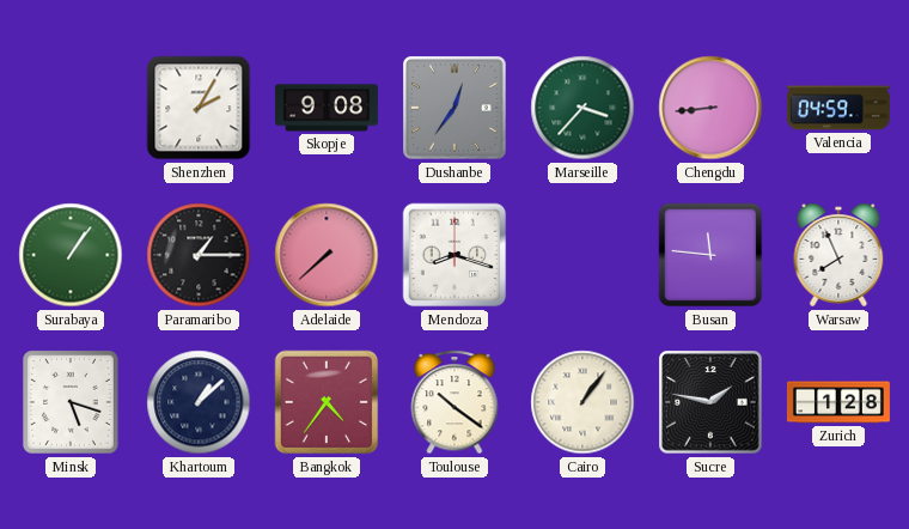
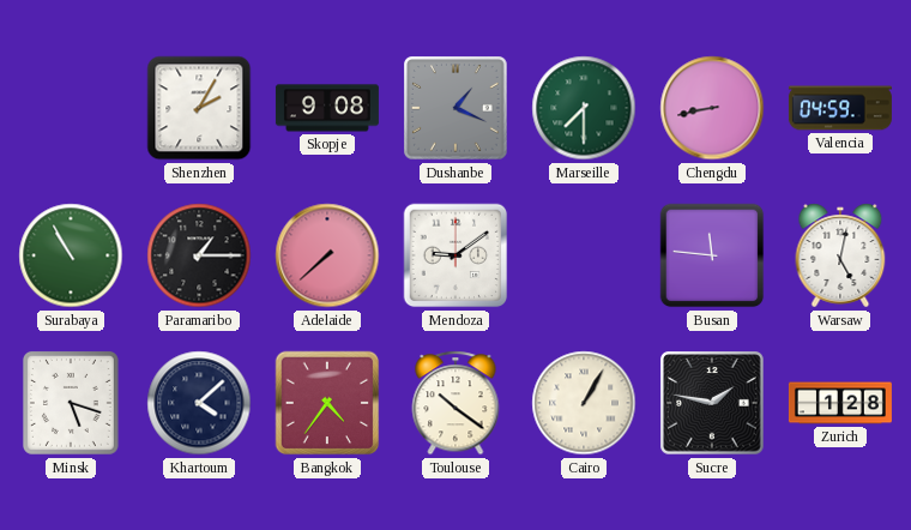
Dushanbe: 12:36 -> 1:19 (457, 109)
Marseille: 3:37 -> 7:30 (584, 108)
Chengdu: 8:44 -> 8:43 (712, 108)
Surabaya: 1:06 -> 10:55 (71, 255)
Mendoza: 8:18 -> 9:09 (455, 255)
Warsaw: 7:56 -> 5:02 (840, 255)
Khartoum: 1:08 -> 4:08 (199, 403)
Cairo: 1:06 -> 1:05 (584, 403)
